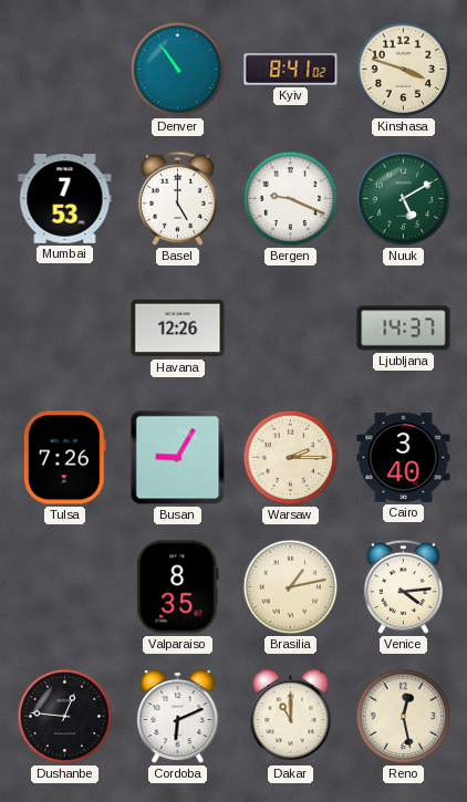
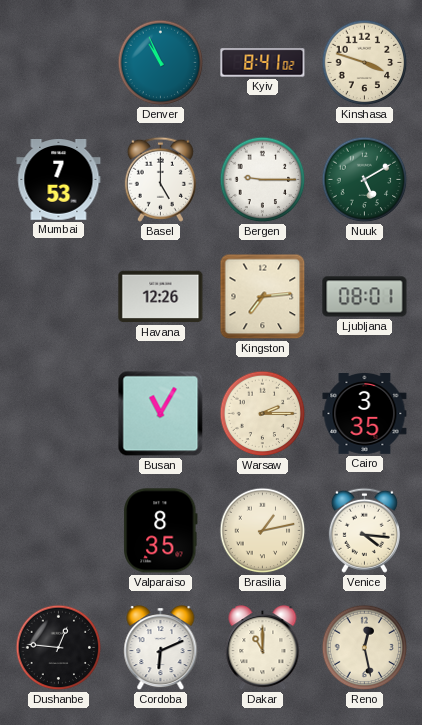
Denver: 10:54 -> 10:56 (161, 63)
Bergen: 9:19 -> 9:15 (263, 180)
Kingston: none -> 7:14 (263, 297)
Ljubljana: 14:37 -> 08:01 (365, 297)
Tulsa: 7:26 -> none (64, 458)
Busan: 9:05 -> 11:05 (161, 414)
Cairo: 3:40 -> 3:35 (365, 414)
Venice: 4:14 -> 4:16 (364, 530)
